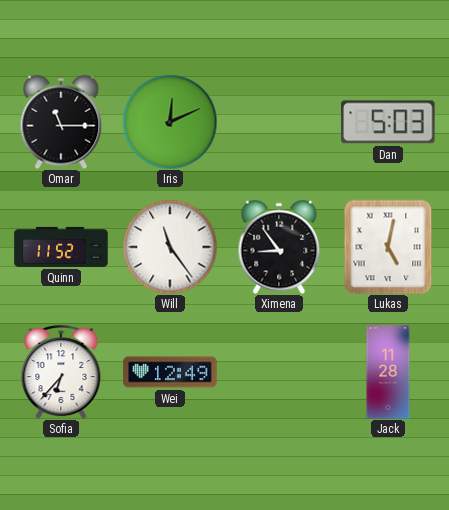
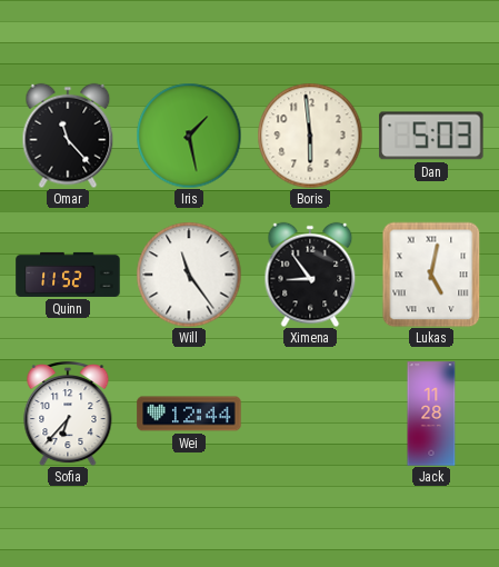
Omar: 11:15 -> 11:23 (68, 136)
Iris: 12:11 -> 1:28 (189, 136)
Boris: none -> 5:59 (310, 136)
Wei: 12:49 -> 12:44 (189, 414)
